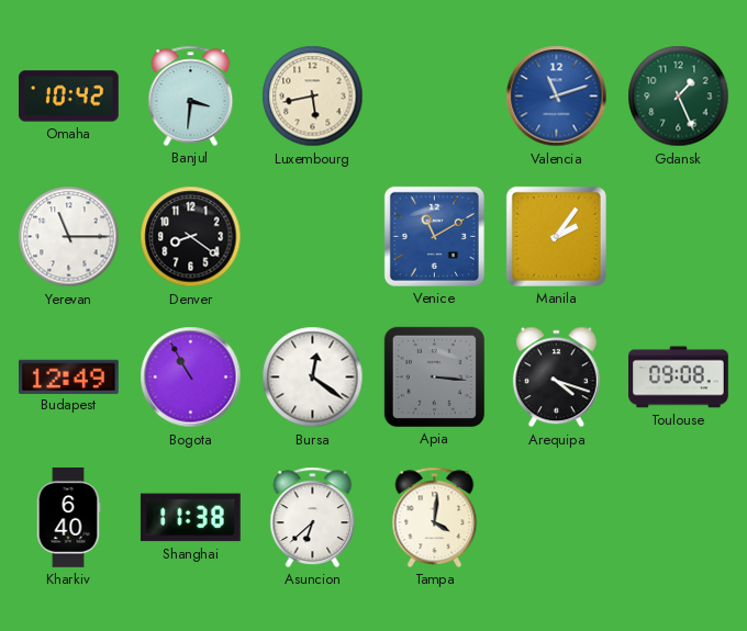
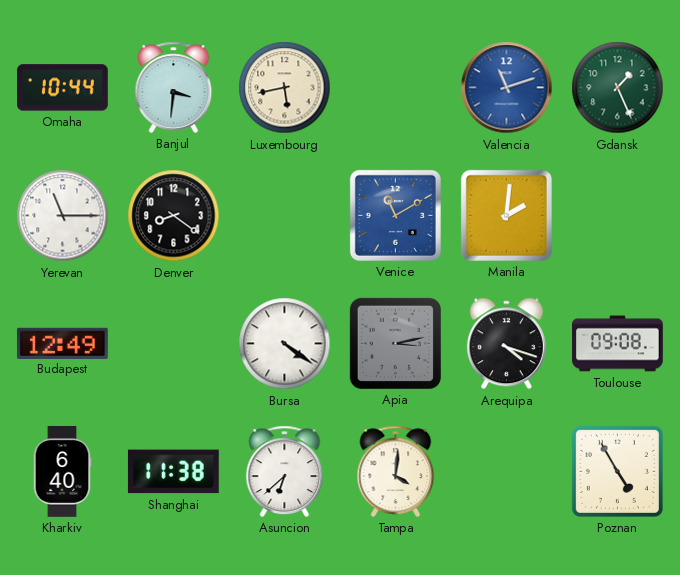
Omaha: 10:42 -> 10:44 (63, 88)
Manila: 2:06 -> 2:01 (506, 215)
Bogota: 10:55 -> none (191, 378)
Bursa: 12:21 -> 4:21 (285, 344)
Apia: 3:16 -> 3:13 (395, 343)
Poznan: none -> 4:55 (617, 471)
